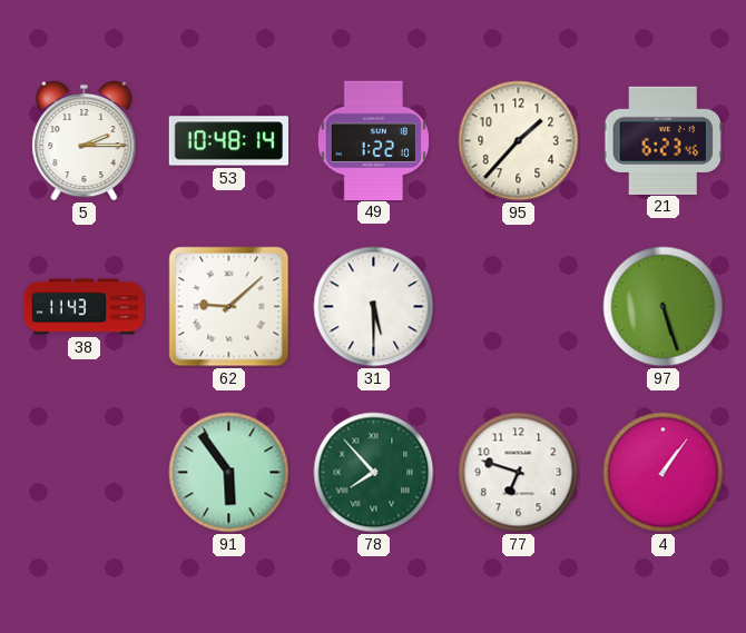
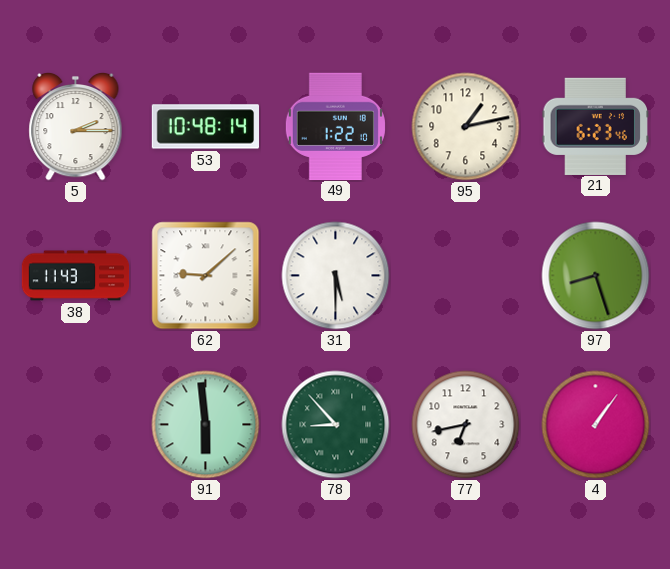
95: 1:37 -> 1:13 (466, 127)
97: 5:27 -> 8:27 (596, 276)
91: 5:54 -> 5:59 (206, 425)
78: 7:53 -> 8:53 (336, 425)
77: 6:48 -> 6:43 (466, 425)
